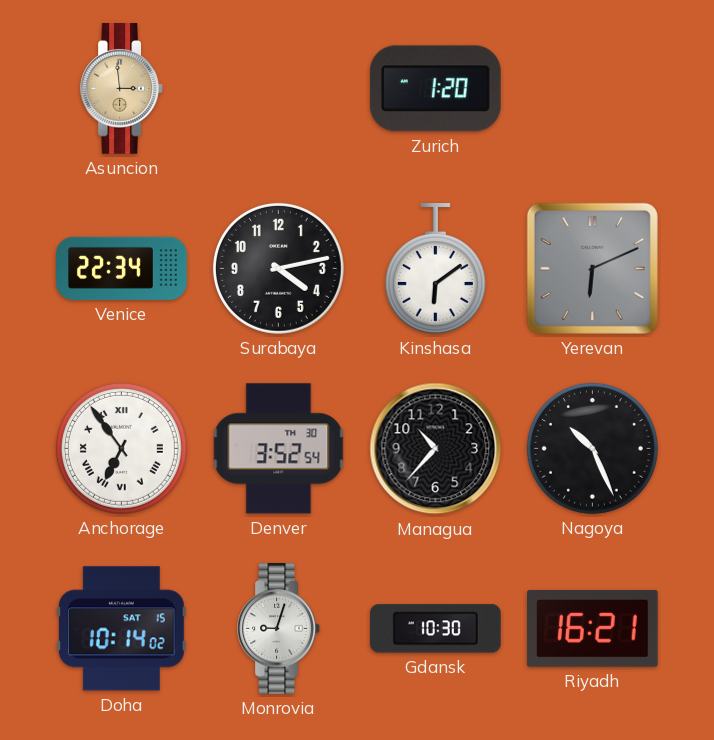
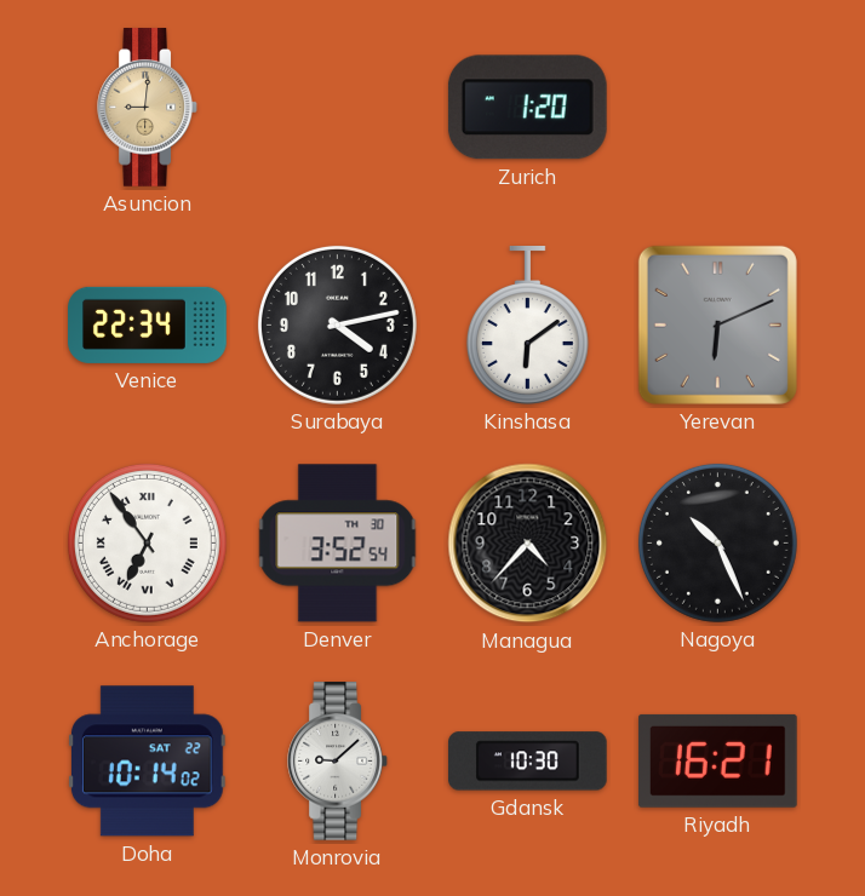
Asuncion: 2:59 -> 9:01 (147, 108)
Managua: 10:37 -> 4:37 (528, 544)
Doha date: SAT 15 -> SAT 22 (147, 762)
Monrovia: 9:03 -> 9:08 (337, 762)
